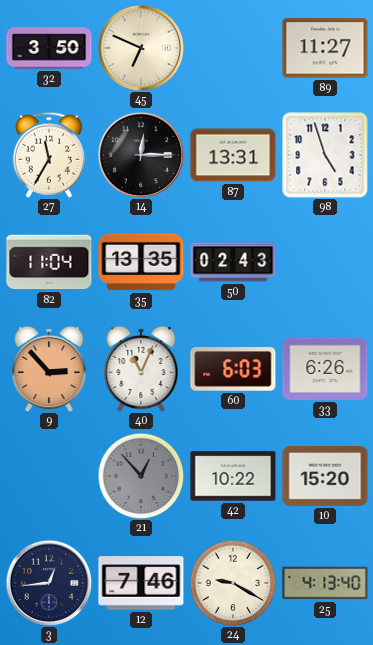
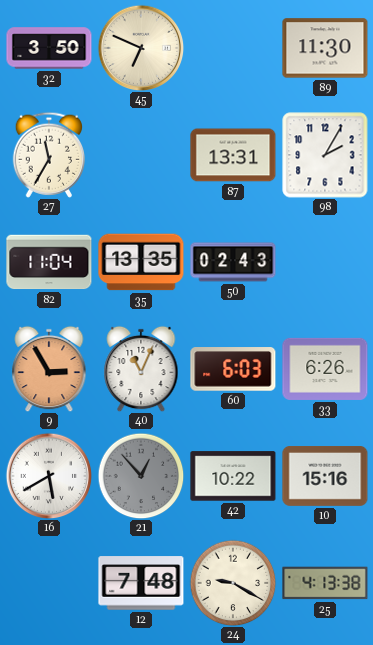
89: 11:27 -> 11:30 (325, 48)
14: 12:15 -> none (141, 155)
98: 4:57 -> 2:05 (325, 155)
9: 2:53 -> 2:55 (49, 369)
16: none -> 5:40 (49, 476)
10: 15:20 -> 15:16 (325, 477)
3: 12:44 -> none (49, 583)
12: 7:46 -> 7:48 (141, 583)
25: 4:13:40 -> 4:13:38 (325, 583)
